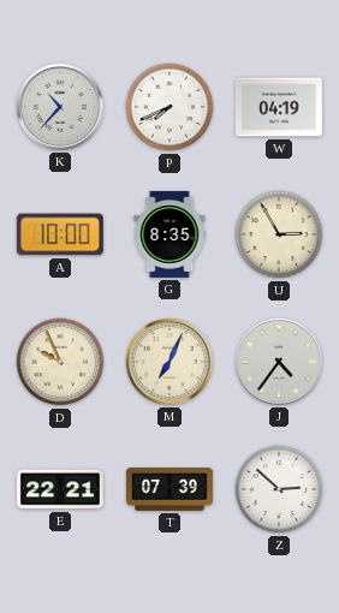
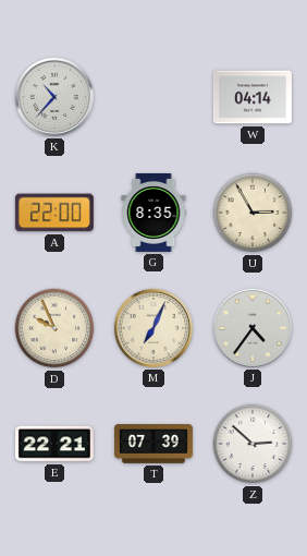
P: 7:41 -> none (169, 107)
W: 04:19 -> 04:14 (253, 97)
A: 10:00 -> 22:00 (54, 213)
